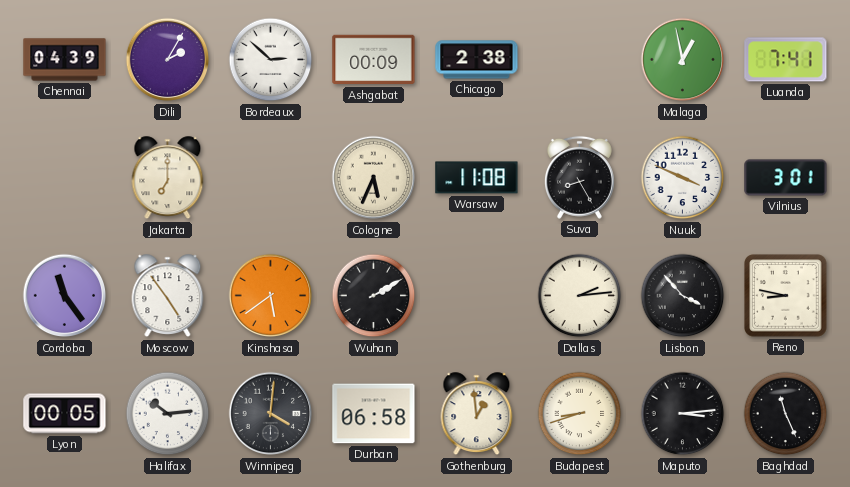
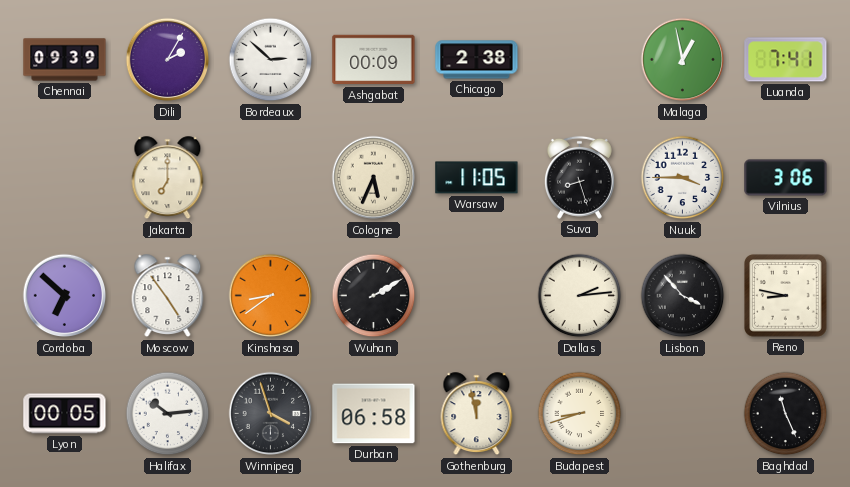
Chennai: 04:39 -> 09:39 (65, 60)
Warsaw: 11:08 -> 11:05 (477, 178)
Suva: 8:25 -> 8:27 (579, 177)
Nuuk: 3:49 -> 3:45 (683, 178)
Vilnius: 3:01 -> 3:06 (786, 178)
Cordoba: 11:24 -> 6:52 (65, 296)
Kinshasa: 5:39 -> 8:39 (271, 296)
Winnipeg: 4:01 -> 3:57 (271, 414)
Gothenburg: 12:59 -> 11:58 (477, 414)
Maputo: 3:14 -> none (683, 414)
